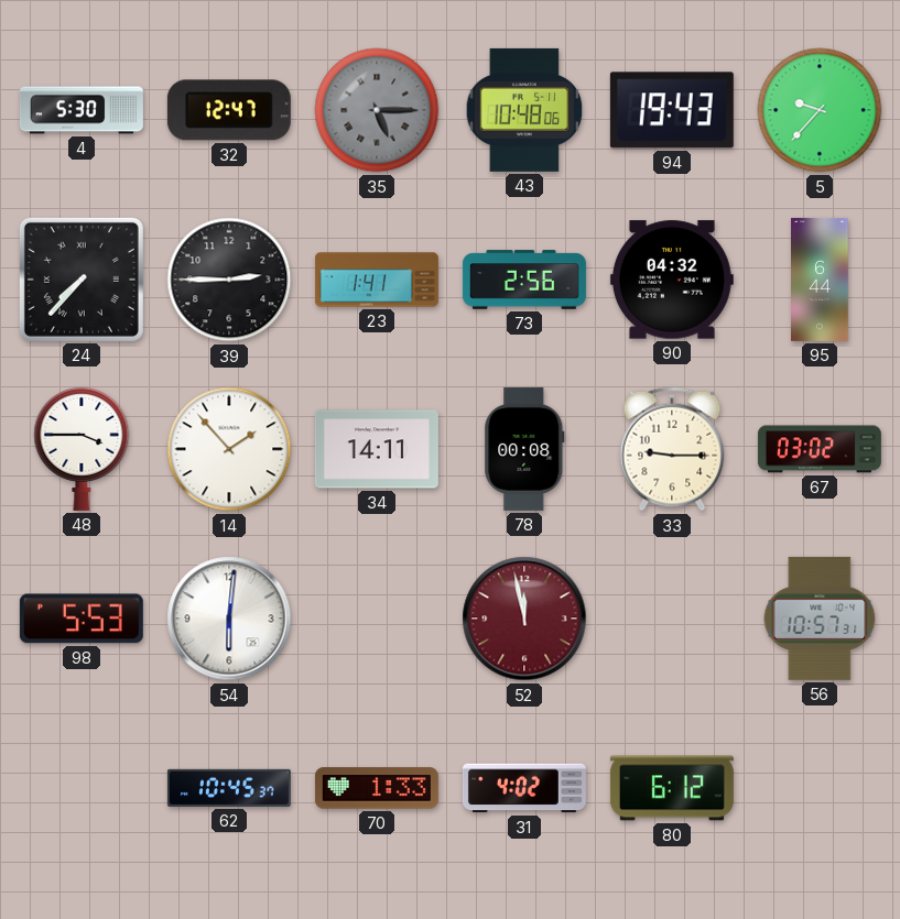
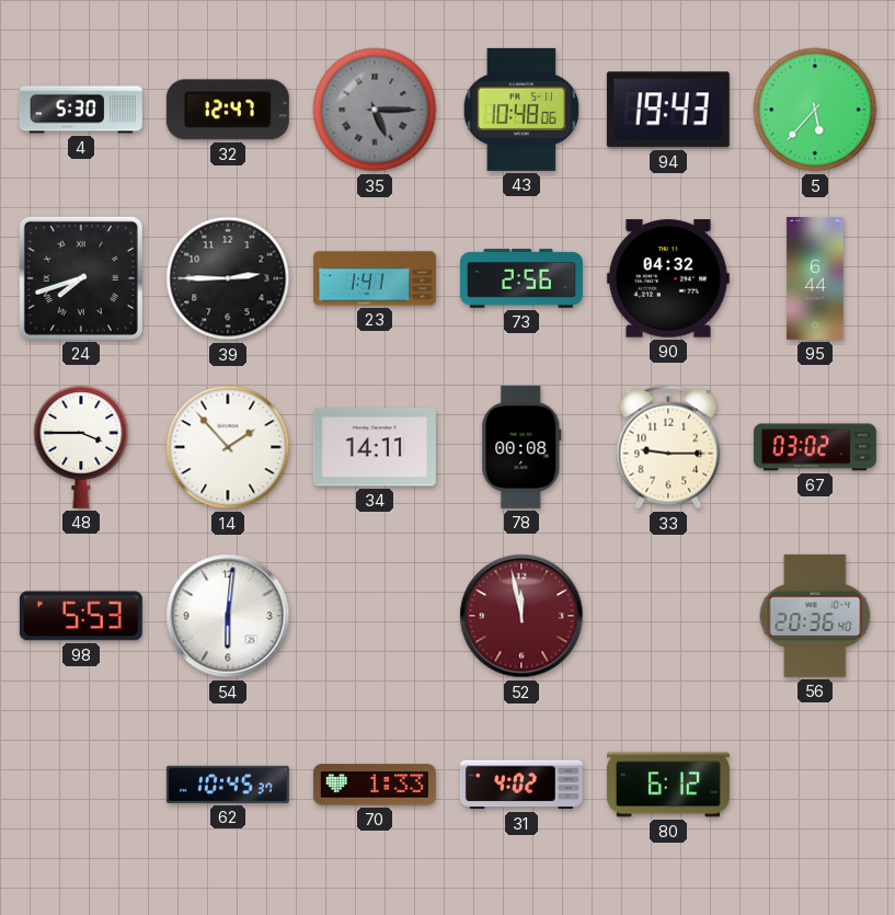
5: 9:37 -> 5:37 (815, 110)
24: 7:37 -> 7:42 (81, 278)
56: 10:57 -> 20:36 (815, 616)
